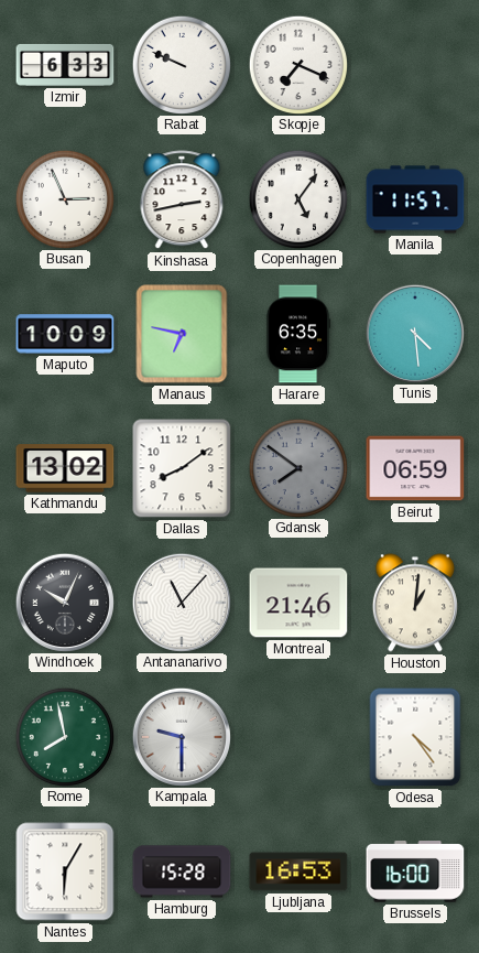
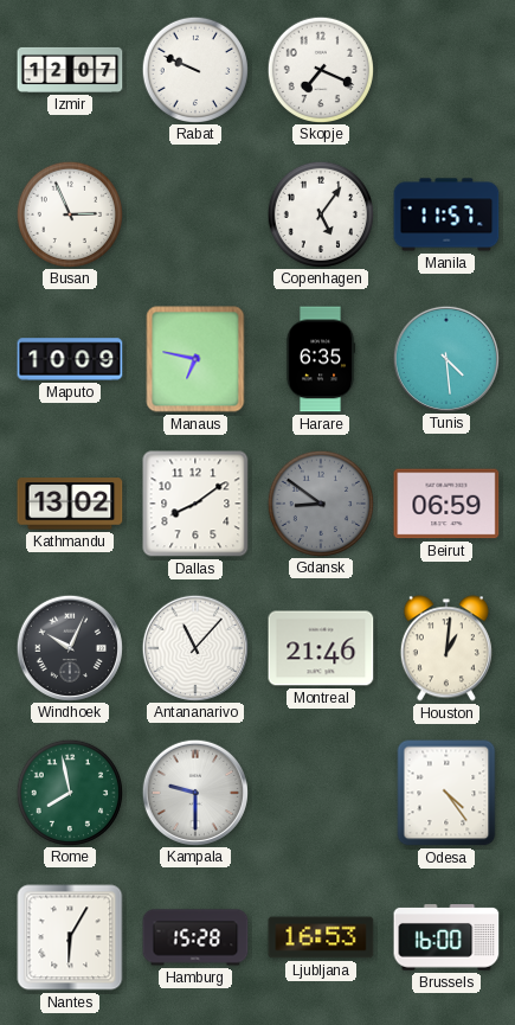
Izmir: 6:33 -> 12:07 (70, 70)
Kinshasa: 2:43 -> none (182, 201)
Gdansk: 7:51 -> 8:51 (320, 502)
